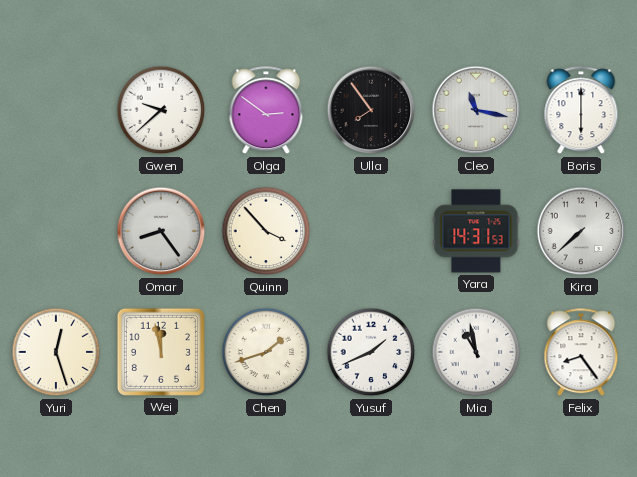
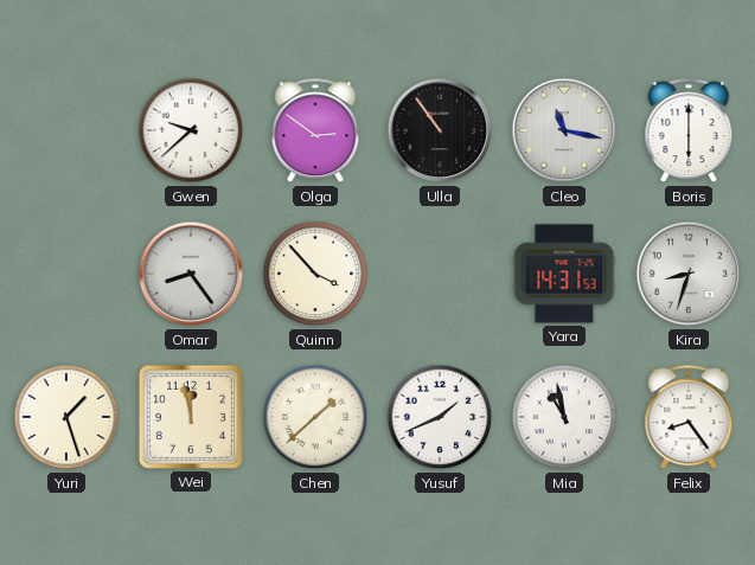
Ulla: 7:54 -> 10:54 (440, 130)
Kira: 7:38 -> 8:33 (689, 274)
Yuri: 12:27 -> 1:27 (66, 417)
Chen: 1:42 -> 1:38 (315, 417)
